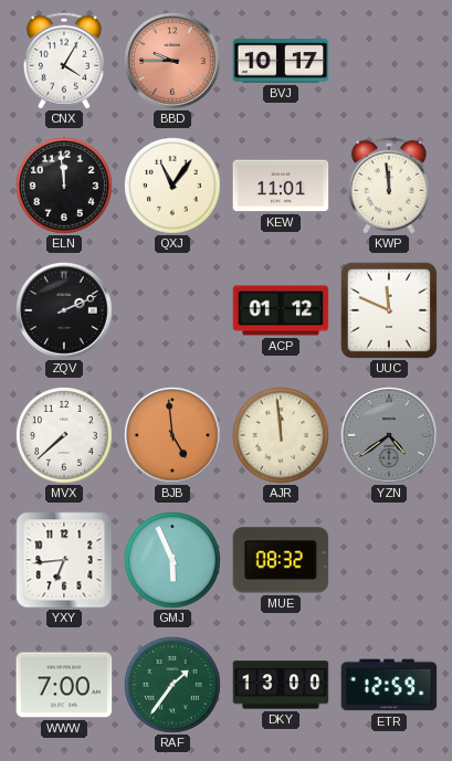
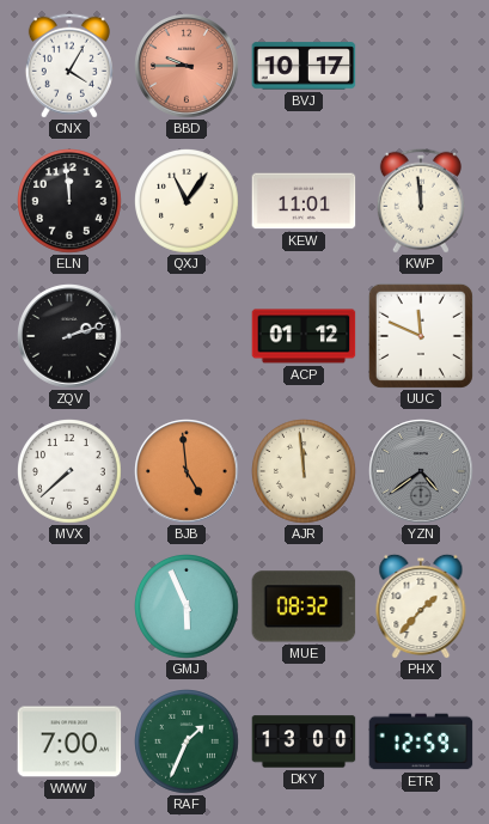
ZQV: 2:11 -> 2:12 (69, 336)
YXY: 6:44 -> none (64, 560)
PHX: none -> 1:37 (421, 606)
RAF: 1:36 -> 1:34 (188, 743)
